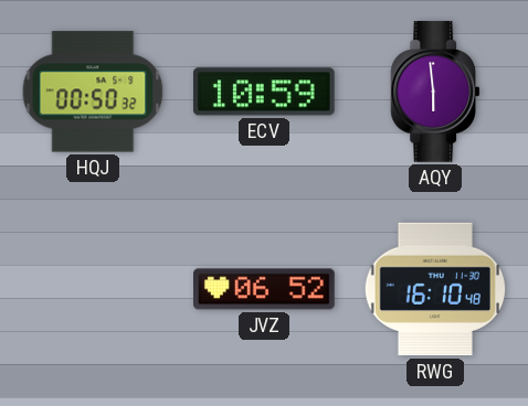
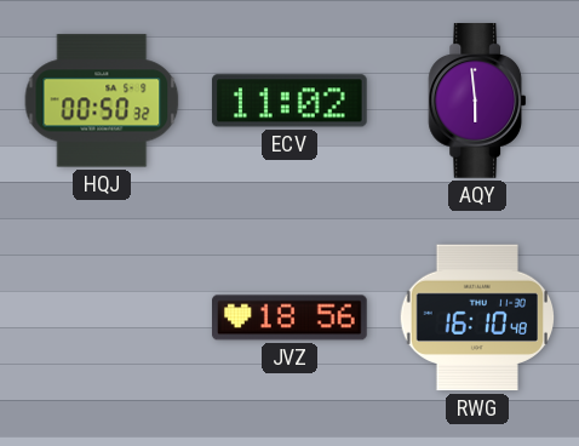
ECV: 10:59 -> 11:02 (289, 101)
JVZ: 06:52 -> 18:56 (291, 318)
